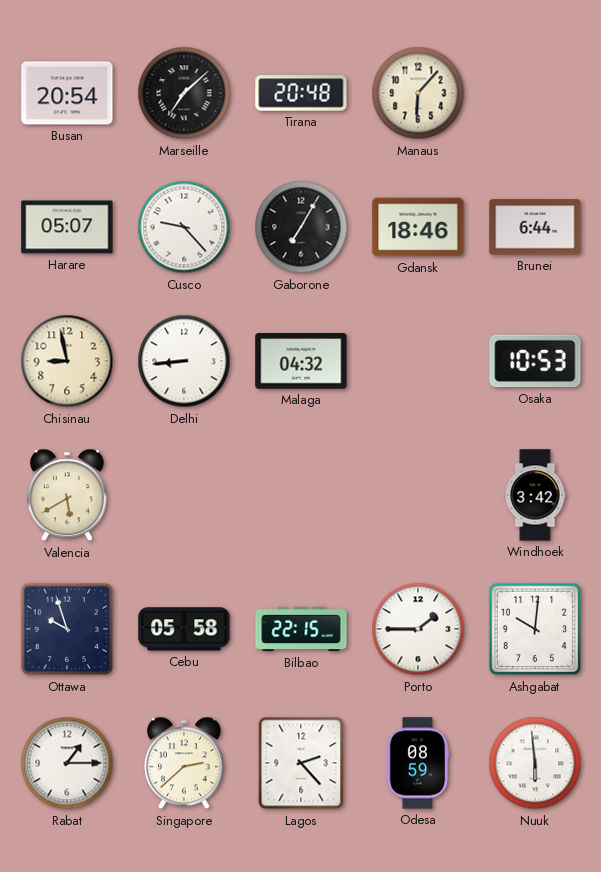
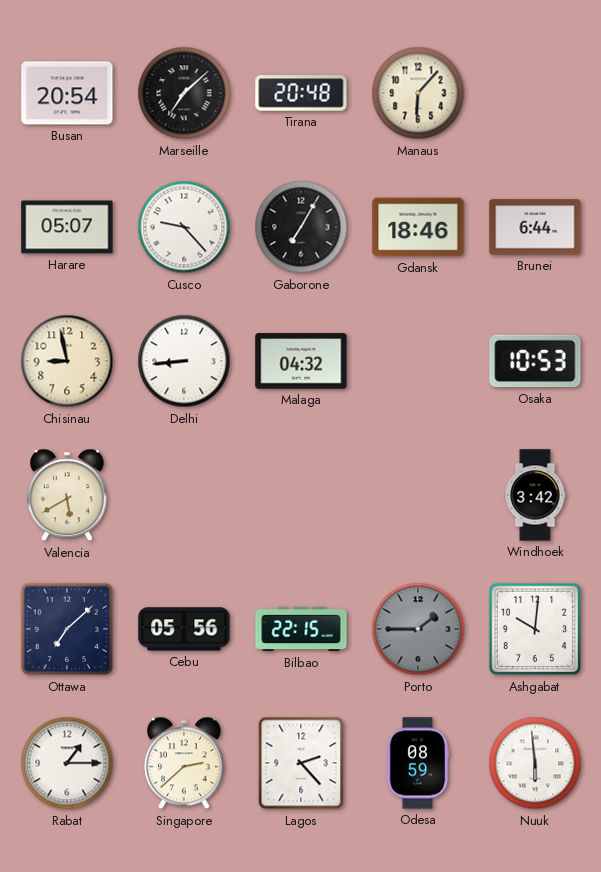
Ottawa: 9:57 -> 7:08 (67, 629)
Cebu: 05:58 -> 05:56 (184, 629)
Porto dial: white -> grey (418, 629)
